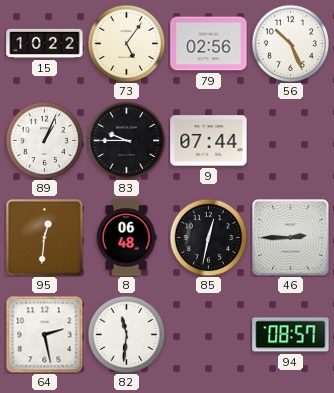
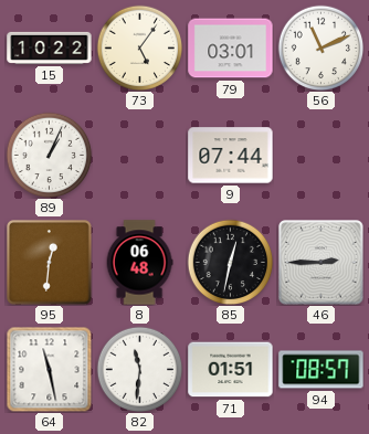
79: 02:56 -> 03:01 (231, 49)
56: 10:26 -> 11:11 (320, 47)
83: 9:45 -> none (126, 140)
64: 2:28 -> 11:28 (49, 369)
71: none -> 01:51 (231, 370)
